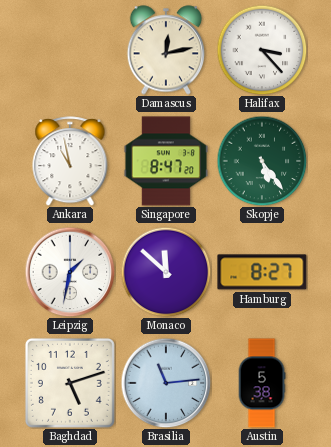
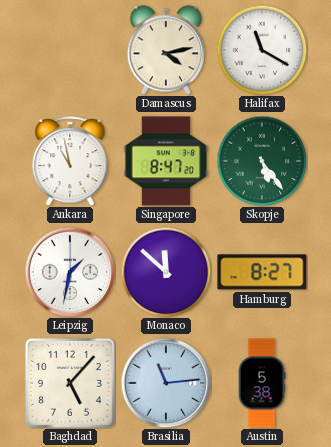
Damascus: 12:13 -> 4:13 (166, 50)
Halifax: 3:23 -> 11:20 (262, 50)
Baghdad: 5:12 -> 5:07 (70, 383)
